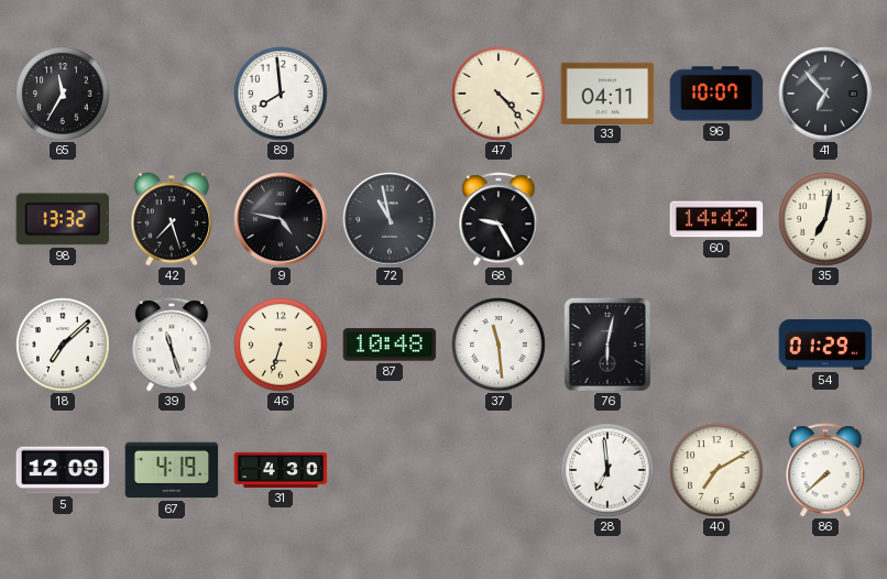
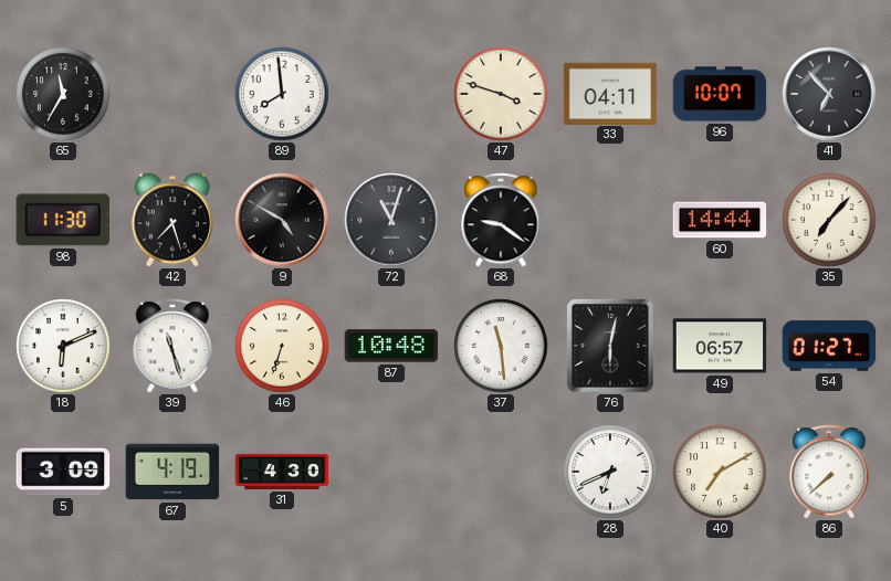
47: 4:23 -> 3:48 (501, 94)
98: 13:32 -> 11:30 (63, 220)
9: 4:47 -> 4:50 (282, 220)
72: 10:58 -> 11:03 (391, 220)
68: 9:25 -> 9:21 (501, 220)
60: 14:42 -> 14:44 (720, 220)
35: 7:02 -> 7:07 (829, 220)
18: 7:08 -> 6:11 (63, 346)
49: none -> 06:57 (720, 346)
54: 01:29 -> 01:27 (829, 346)
5: 12:09 -> 3:09 (63, 472)
28: 6:59 -> 6:41 (610, 472)
